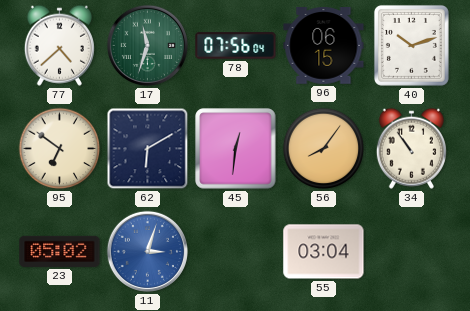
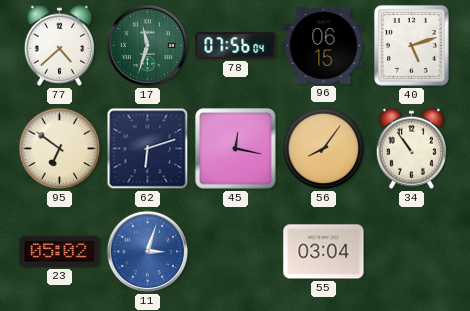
40: 10:12 -> 5:12 (411, 45)
62: 6:10 -> 6:12 (148, 149)
45: 12:31 -> 12:17 (236, 149)
